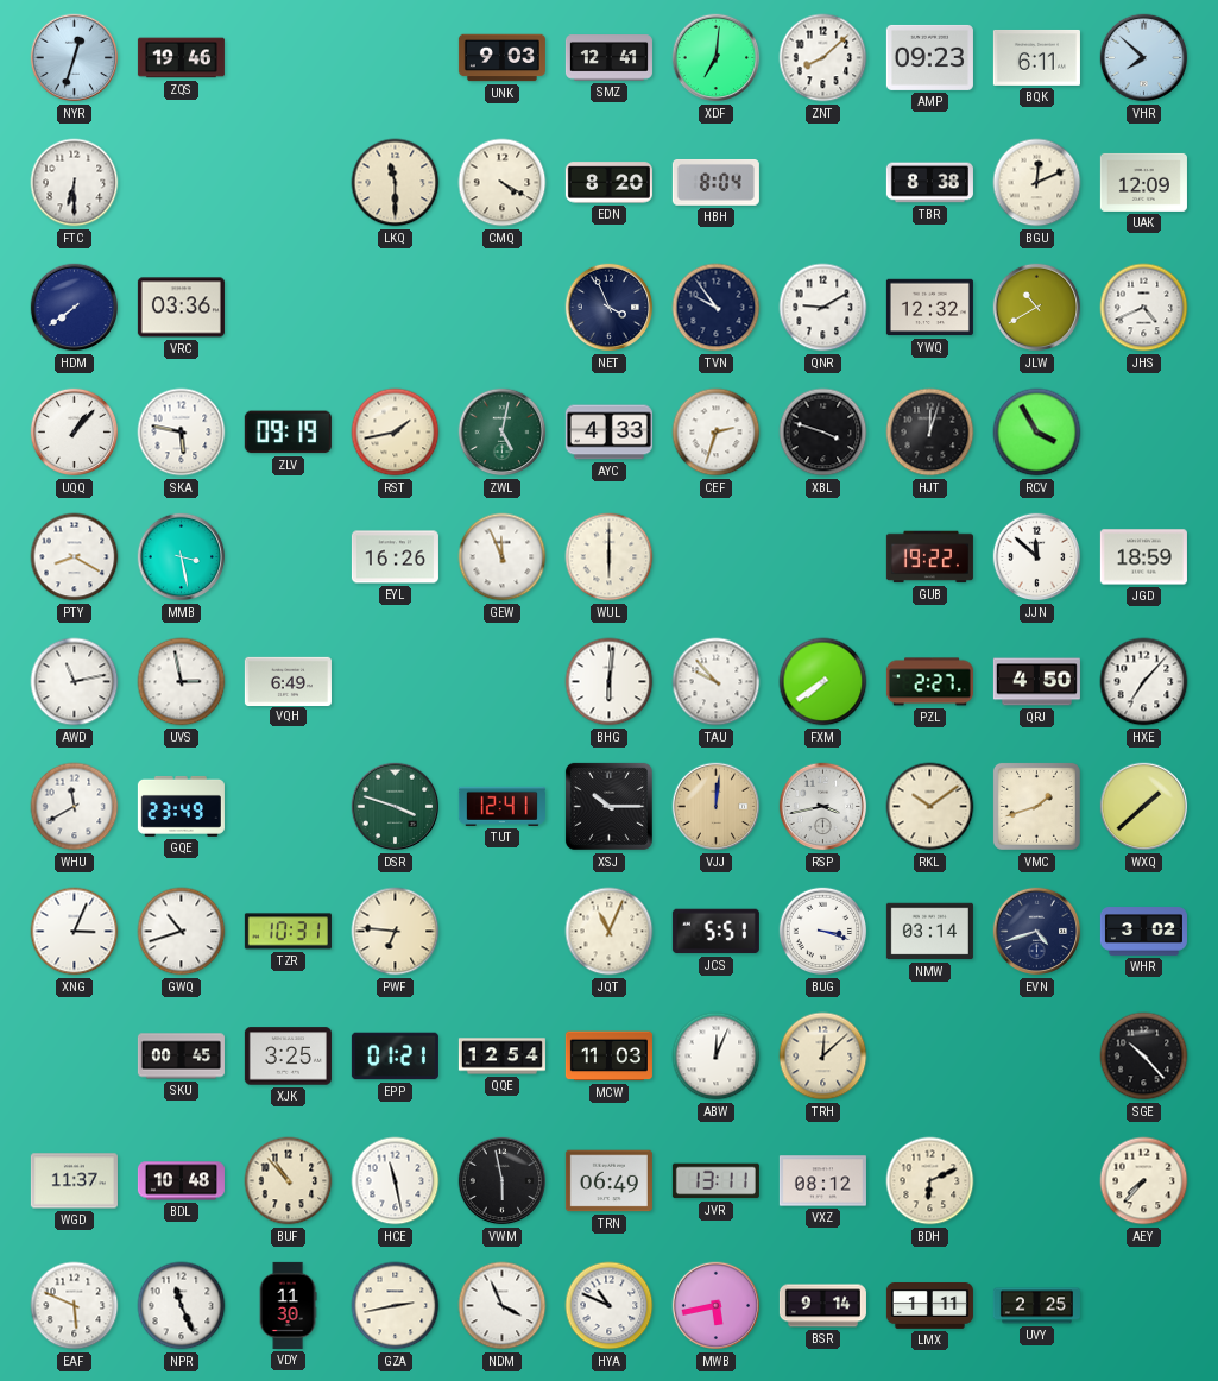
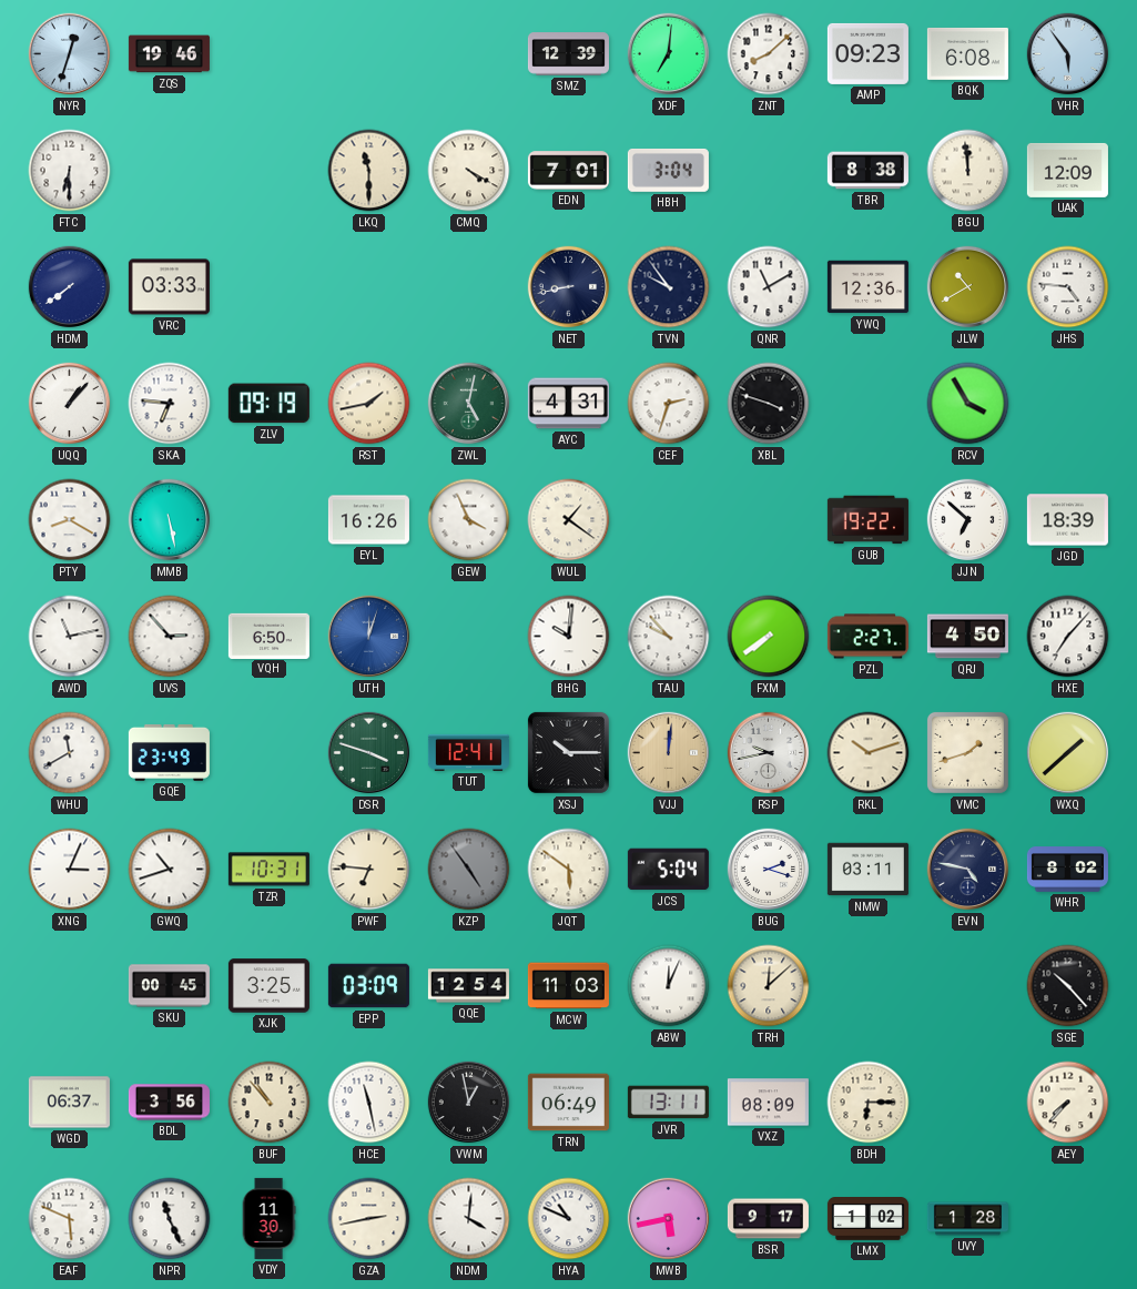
UNK: 9:03 -> none (501, 58)
SMZ: 12:41 -> 12:39 (568, 54)
BQK: 6:11 -> 6:08 (967, 53)
VHR: 7:52 -> 5:54 (1068, 54)
EDN: 8:20 -> 7:01 (568, 171)
HBH: 8:04 -> 3:04 (668, 170)
BGU: 12:11 -> 11:59 (968, 171)
VRC: 03:36 -> 03:33 (169, 287)
NET: 3:56 -> 8:43 (569, 287)
QNR: 9:10 -> 11:10 (769, 287)
YWQ: 12:32 -> 12:36 (867, 287)
JHS: 4:41 -> 4:46 (1068, 287)
SKA: 5:47 -> 6:46 (170, 404)
AYC: 4:33 -> 4:31 (568, 404)
HJT: 12:03 -> none (930, 433)
MMB: 3:28 -> 5:28 (170, 520)
GEW: 11:56 -> 3:56 (469, 520)
WUL: 6:00 -> 1:21 (569, 520)
JJN: 11:52 -> 6:52 (968, 520)
JGD: 18:59 -> 18:39 (1067, 520)
UVS: 2:58 -> 2:53 (170, 637)
VQH: 6:49 -> 6:50 (268, 636)
UTH: none -> 12:03 (369, 637)
BHG: 6:01 -> 10:01 (569, 637)
RSP: 3:43 -> 9:43 (769, 753)
RKL: 10:09 -> 10:12 (869, 753)
KZP: none -> 4:54 (469, 870)
JQT: 11:04 -> 5:51 (569, 870)
JCS: 5:51 -> 5:04 (668, 870)
BUG: 3:18 -> 2:18 (769, 870)
NMW: 03:14 -> 03:11 (867, 870)
EVN: 4:42 -> 4:47 (968, 870)
WHR: 3:02 -> 8:02 (1067, 870)
EPP: 01:21 -> 03:09 (368, 986)
WGD: 11:37 -> 06:37 (69, 1103)
BDL: 10:48 -> 3:56 (169, 1103)
VWM: 5:58 -> 12:58 (469, 1103)
VXZ: 08:12 -> 08:09 (768, 1103)
BDH: 6:11 -> 6:15 (869, 1103)
NDM: 3:56 -> 4:01 (469, 1219)
BSR: 9:14 -> 9:17 (768, 1219)
LMX: 1:11 -> 1:02 (867, 1219)
UVY: 2:25 -> 1:28 (967, 1219)
